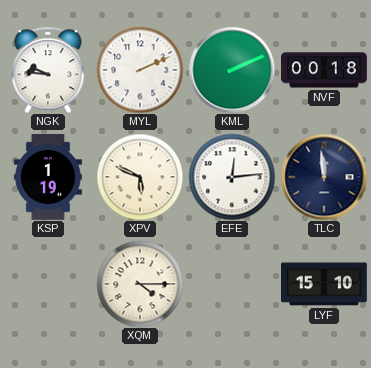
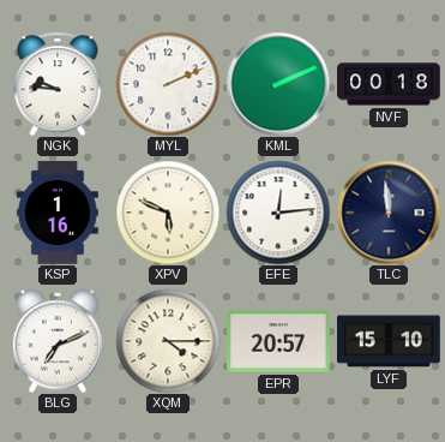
KSP: 1:19 -> 1:16 (58, 213)
BLG: none -> 7:11 (56, 341)
EPR: none -> 20:57 (279, 341)
